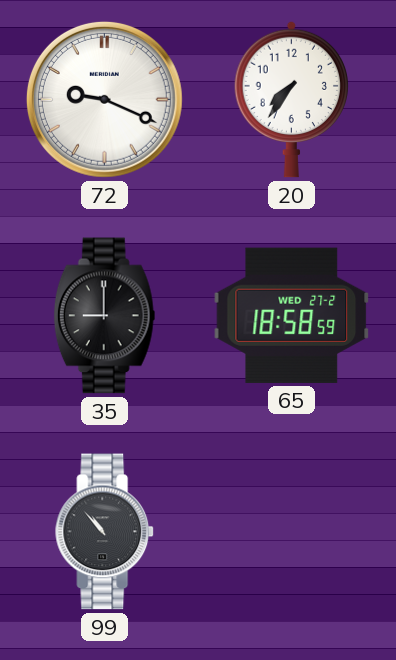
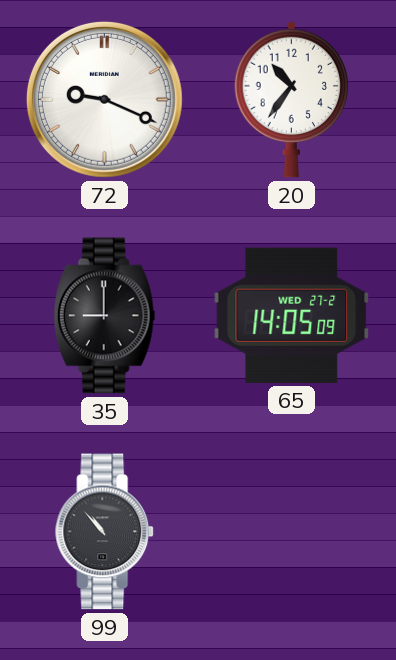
20: 7:36 -> 10:36 (291, 99)
65: 18:58 -> 14:05 (292, 315)
